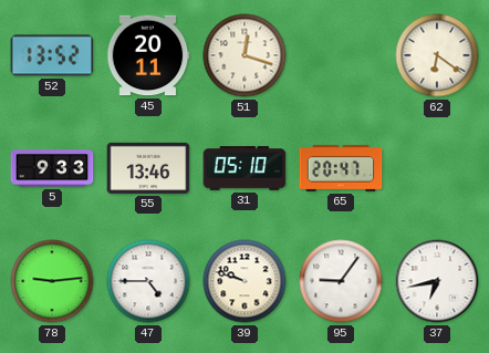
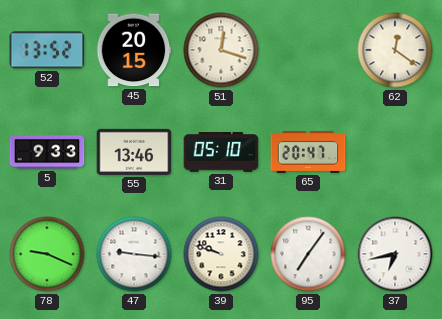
45: 20:11 -> 20:15 (134, 50)
62: 6:21 -> 12:21 (395, 50)
78: 9:14 -> 9:19 (47, 254)
47: 4:45 -> 9:16 (134, 254)
95: 9:06 -> 7:06 (308, 254)
